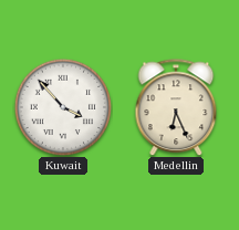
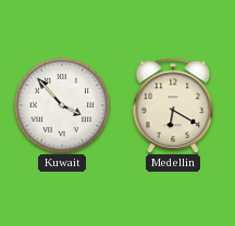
Medellin: 6:26 -> 6:20 (173, 105)
